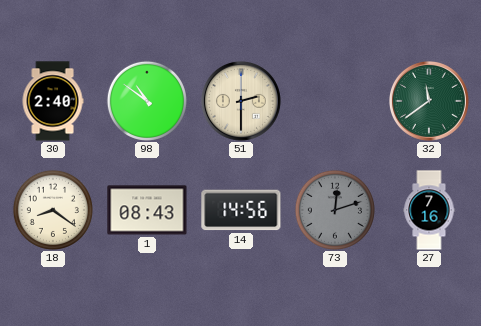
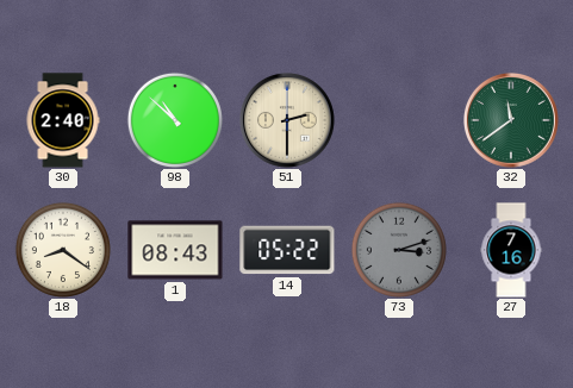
98: 10:51 -> 10:52 (175, 120)
14: 14:56 -> 05:22 (287, 250)
73: 12:12 -> 3:12 (399, 250)
